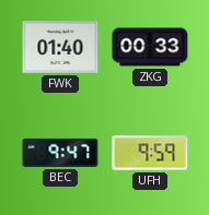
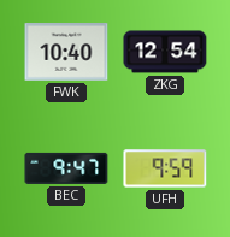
FWK: 01:40 -> 10:40 (66, 53)
ZKG: 00:33 -> 12:54 (165, 52)
